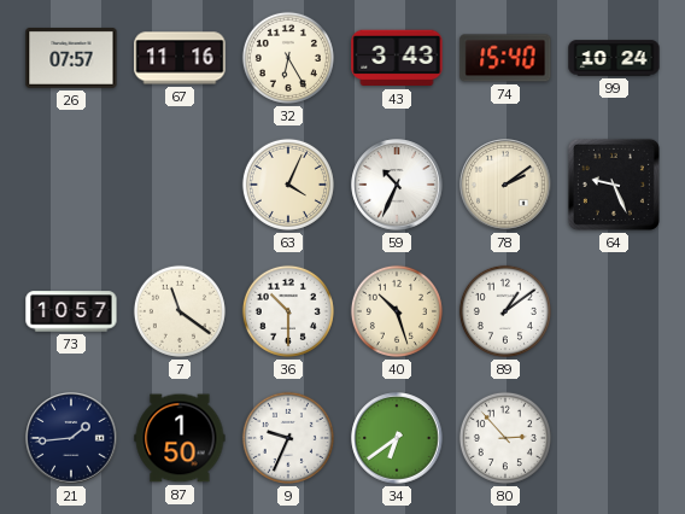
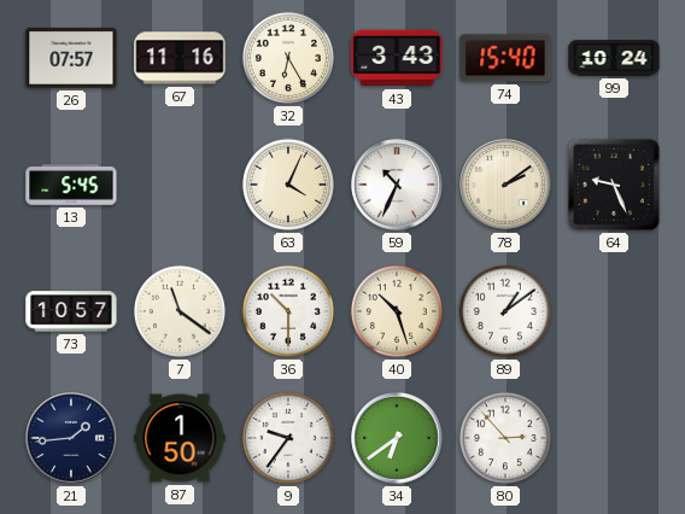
13: none -> 5:45 (71, 185)
9: 9:34 -> 9:36 (288, 438)
